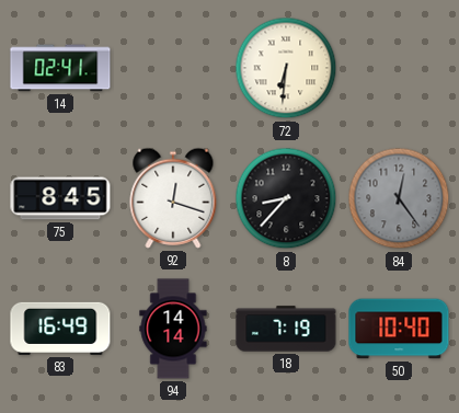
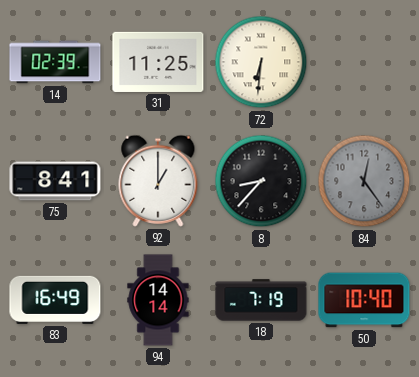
14: 02:41 -> 02:39 (55, 62)
31: none -> 11:25 (158, 62)
75: 8:45 -> 8:41 (55, 181)
92: 12:18 -> 1:00 (158, 181)
